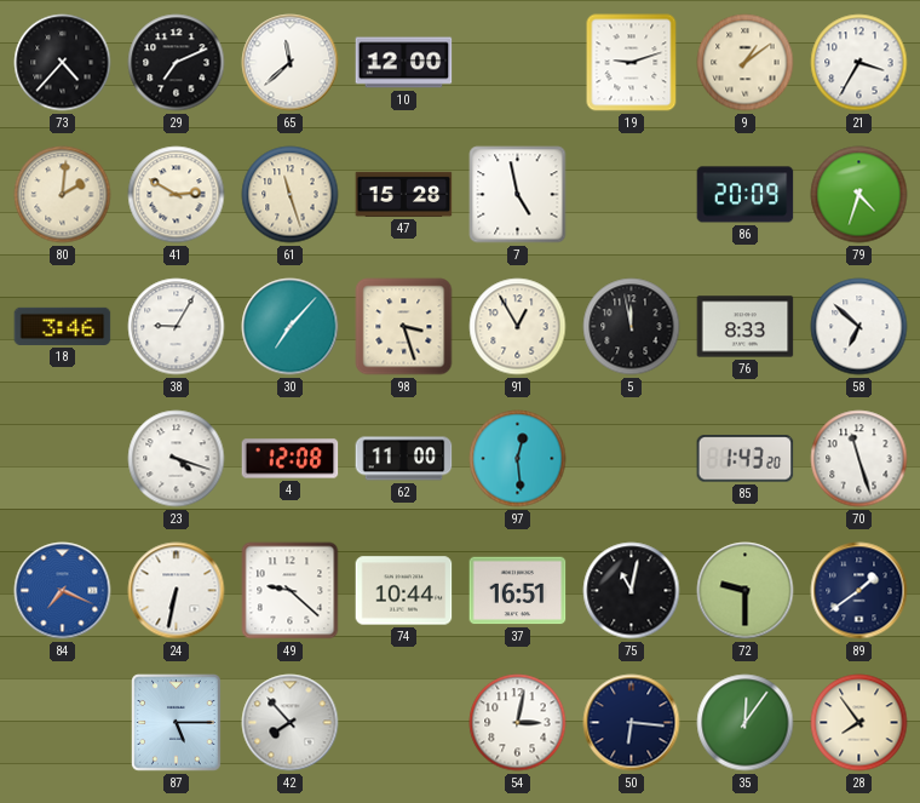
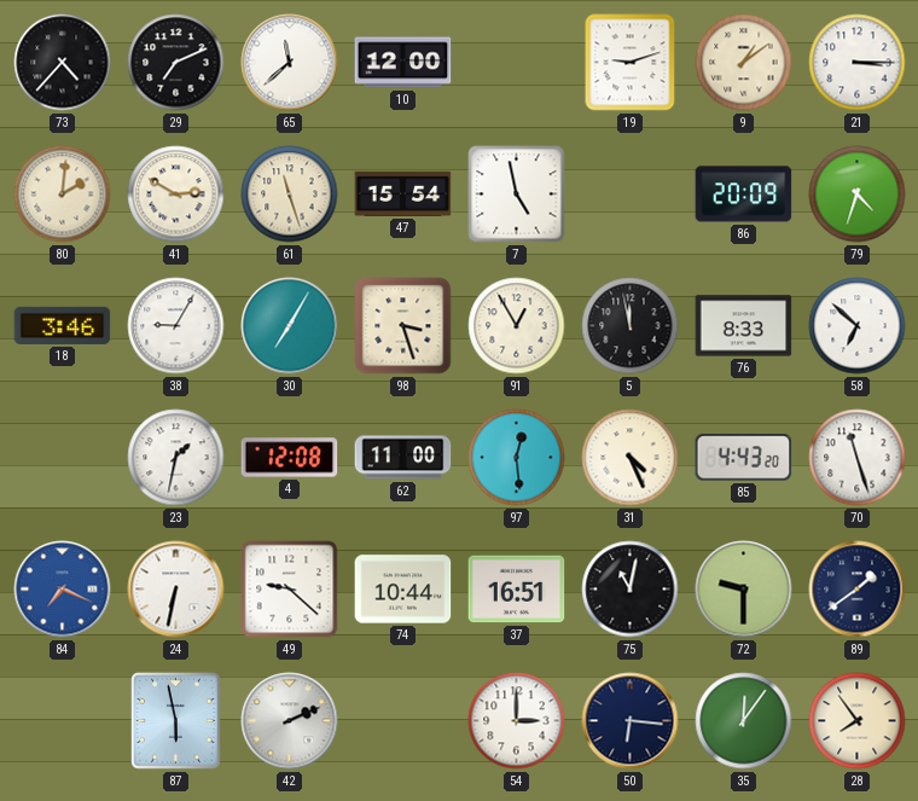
21: 3:35 -> 3:15 (858, 63)
47: 15:28 -> 15:54 (403, 193)
30: 7:07 -> 7:05 (290, 326)
23: 4:18 -> 1:32 (176, 458)
31: none -> 4:26 (631, 458)
85: 1:43 -> 4:43 (744, 458)
87: 5:15 -> 5:58 (176, 721)
42: 7:53 -> 2:11 (290, 721)
54: 3:02 -> 3:00 (517, 721)
